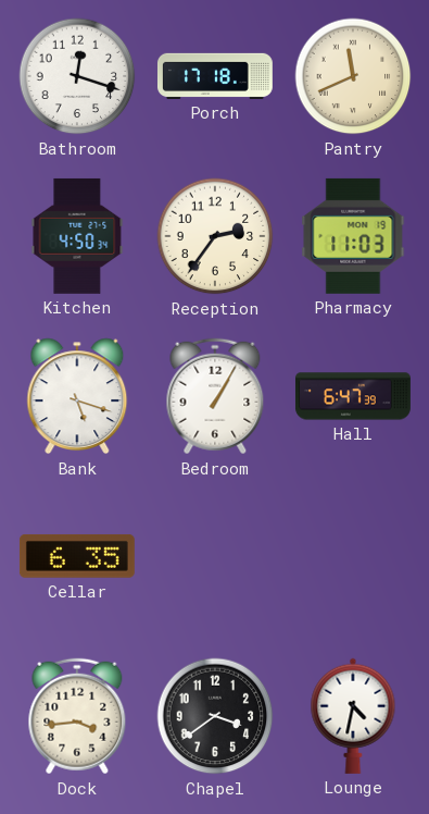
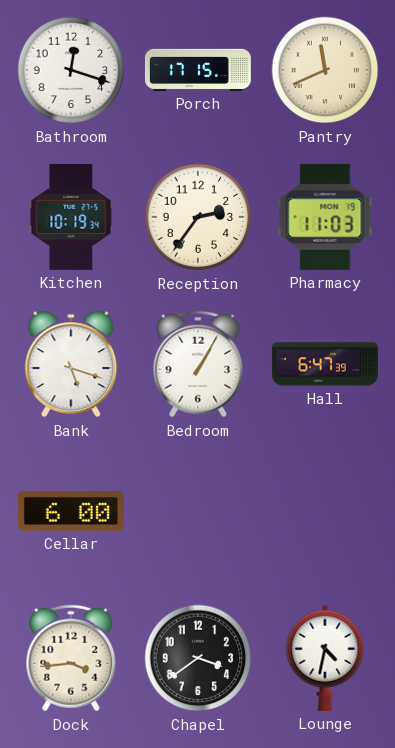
Porch: 17:18 -> 17:15 (198, 70)
Kitchen: 4:50 -> 10:19 (71, 217)
Cellar: 6:35 -> 6:00 (71, 511)
